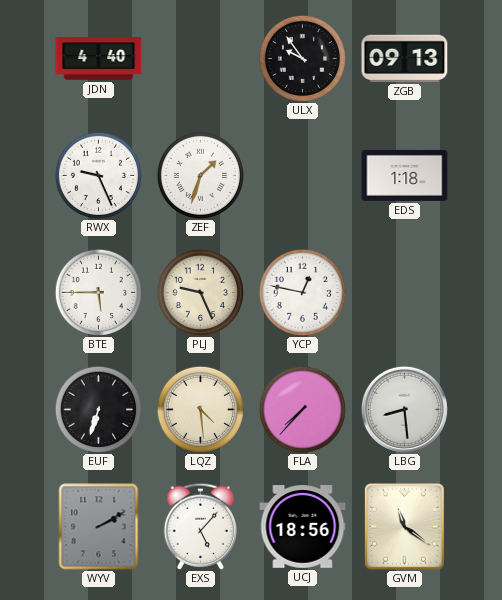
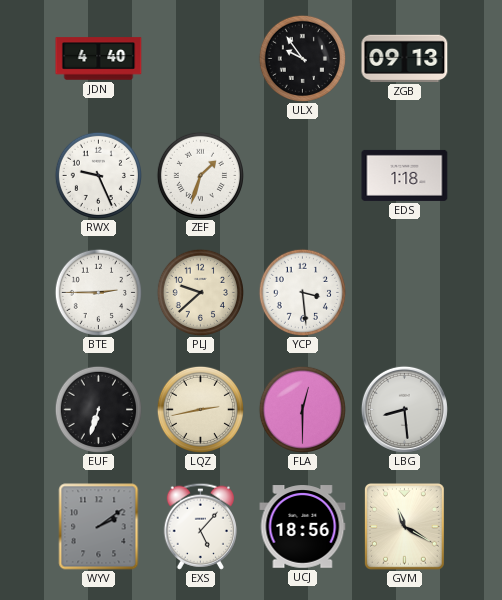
BTE: 5:45 -> 2:45 (98, 292)
PLJ: 9:26 -> 9:38 (200, 292)
YCP: 12:47 -> 3:29 (302, 292)
LQZ: 4:29 -> 2:43 (200, 409)
FLA: 7:37 -> 12:30 (302, 409)
WYV: 2:10 -> 2:09 (99, 527)
GVM: 11:21 -> 11:20 (404, 527)
